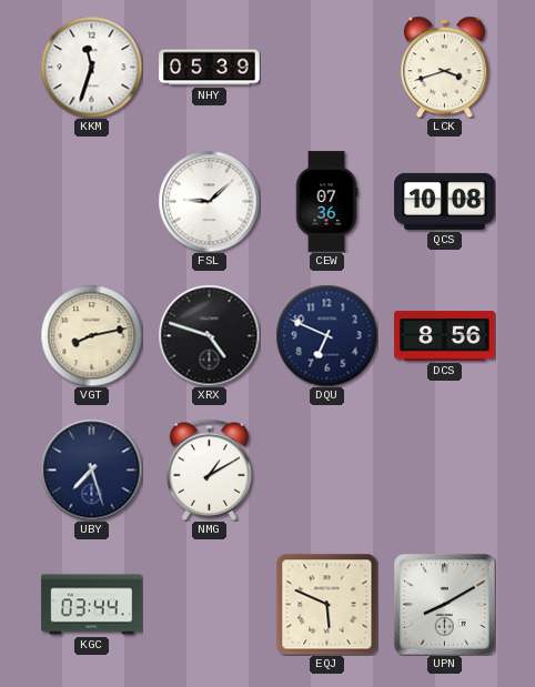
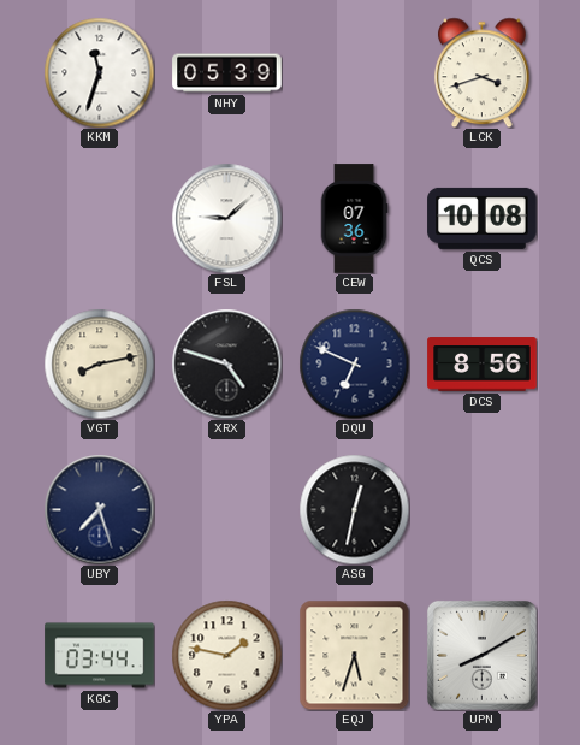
NMG: 1:10 -> none (210, 469)
ASG: none -> 12:32 (354, 509)
YPA: none -> 1:47 (226, 655)
EQJ: 5:49 -> 5:33 (354, 655)
